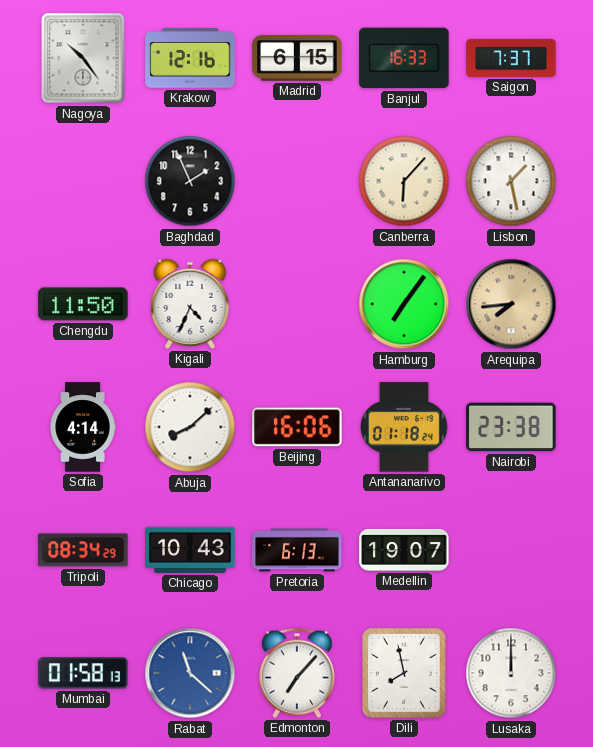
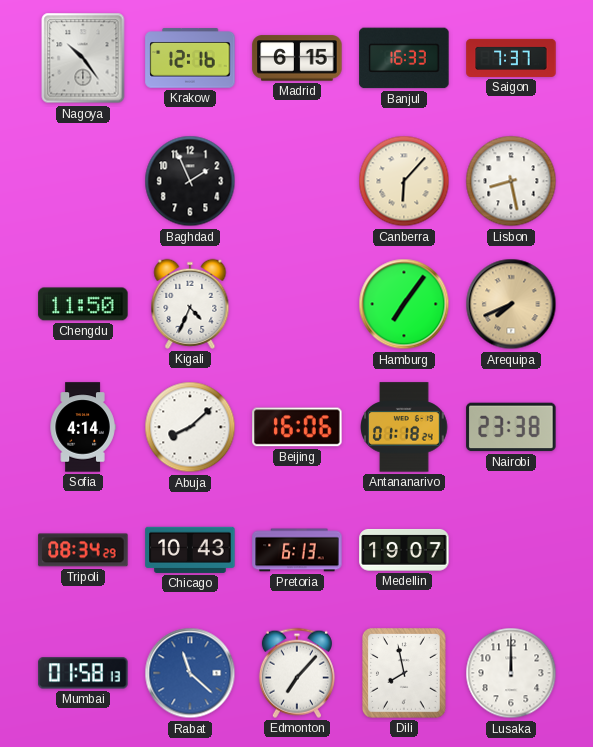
Lisbon: 1:28 -> 8:28 (511, 181)
Arequipa: 7:44 -> 7:41 (511, 304)
